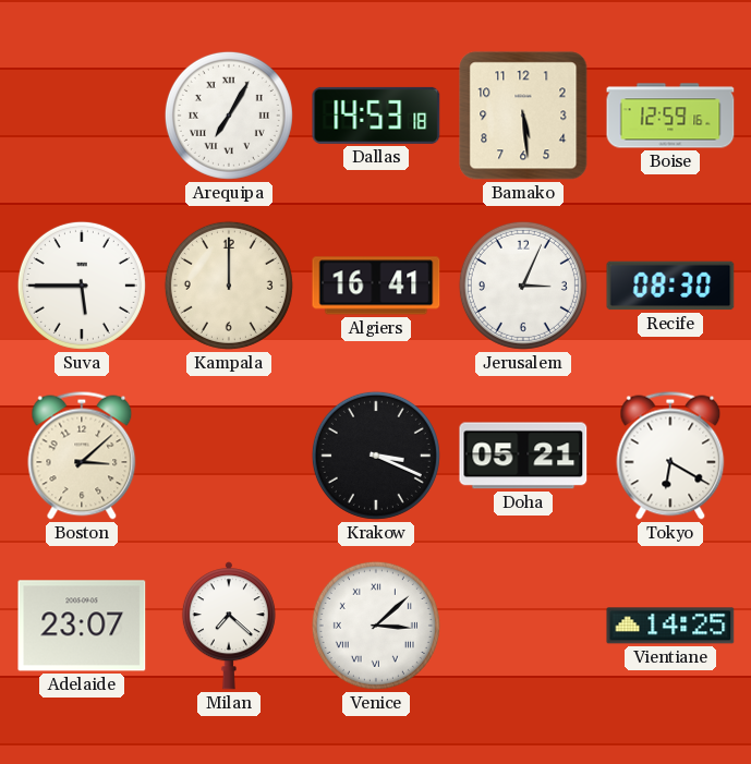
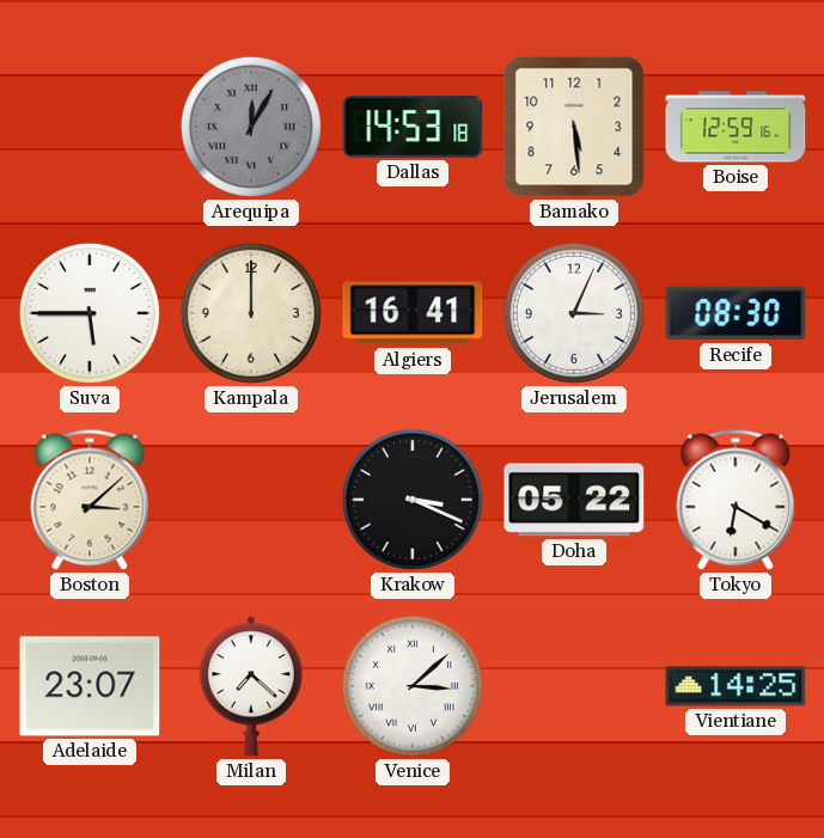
Arequipa: 7:05 -> 12:05 (251, 127)
Arequipa dial: white -> grey (251, 127)
Doha: 05:21 -> 05:22 (574, 500)
